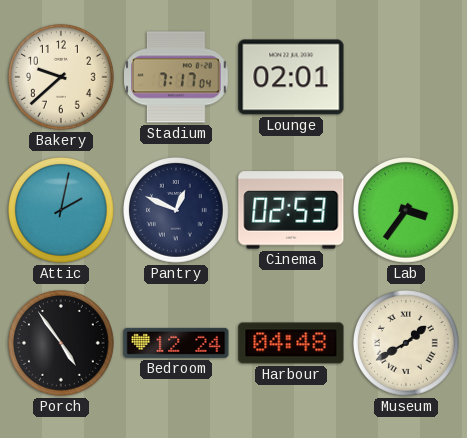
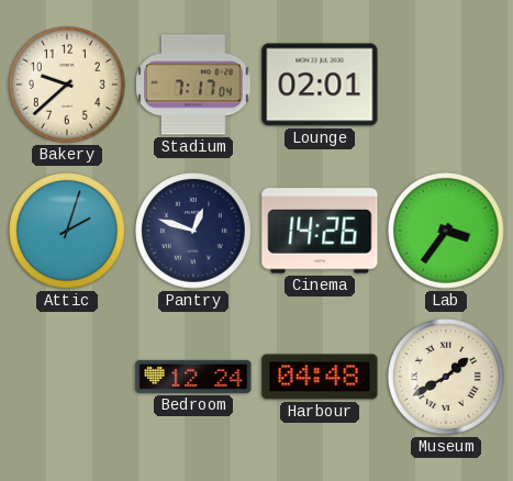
Attic: 2:02 -> 2:03 (68, 232)
Pantry: 12:49 -> 12:48 (194, 232)
Cinema: 02:53 -> 14:26 (320, 231)
Porch: 4:54 -> none (62, 344)
